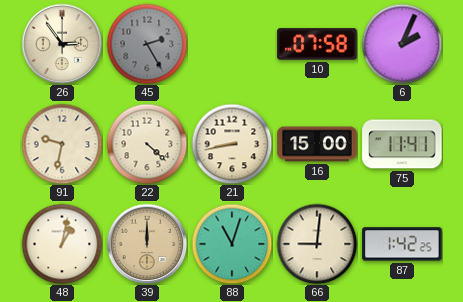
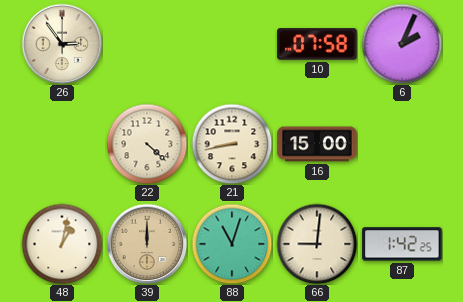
45: 2:25 -> none (147, 44)
91: 9:32 -> none (62, 144)
75: 11:41 -> none (402, 144)
